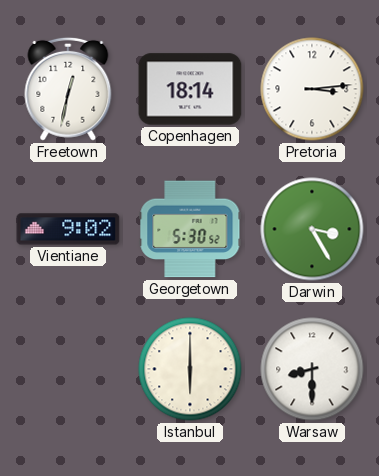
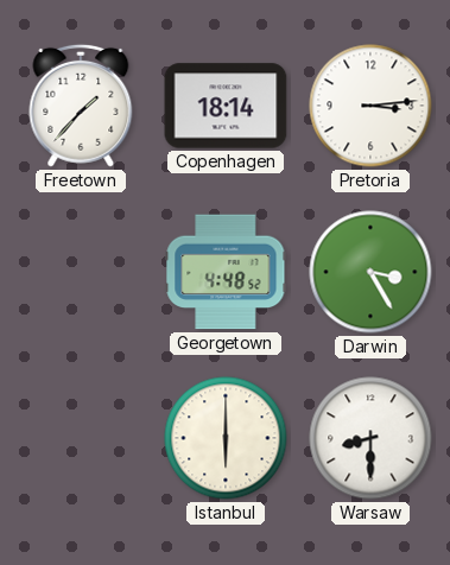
Freetown: 12:32 -> 1:37 (81, 106)
Vientiane: 9:02 -> none (68, 229)
Georgetown: 5:30 -> 4:48 (226, 272)
